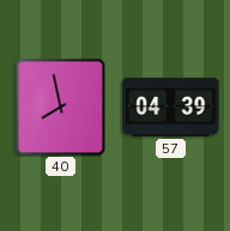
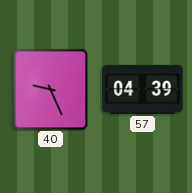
40: 7:58 -> 9:26 (51, 89)
